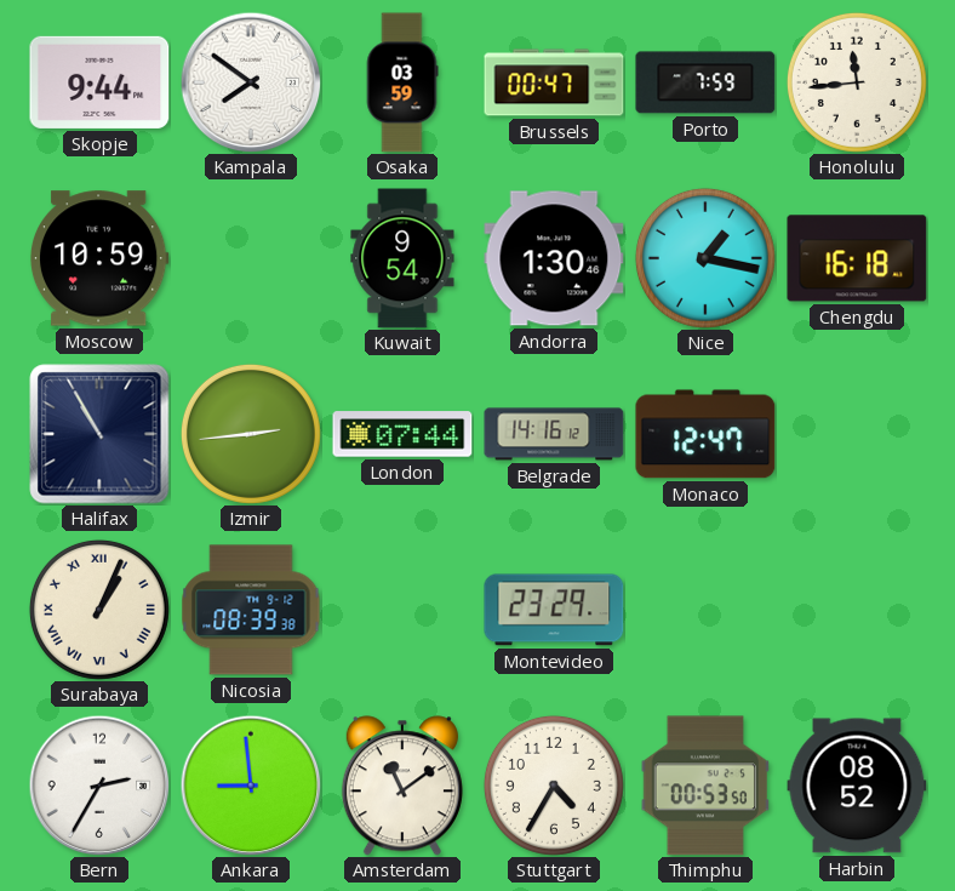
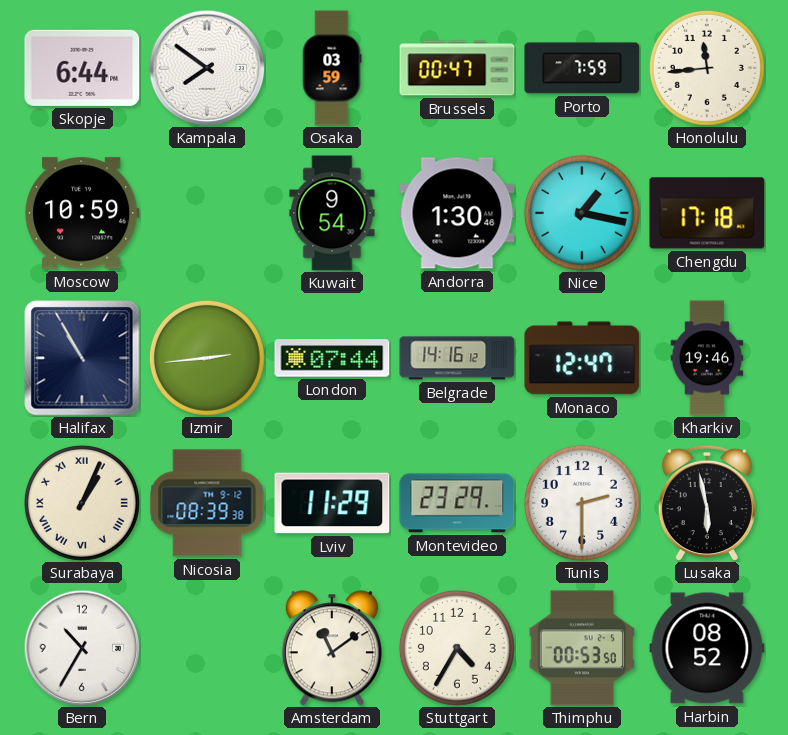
Skopje: 9:44 -> 6:44 (82, 68)
Chengdu: 16:18 -> 17:18 (707, 213)
Kharkiv: none -> 19:46 (707, 358)
Lviv: none -> 11:29 (332, 503)
Tunis: none -> 2:30 (582, 503)
Lusaka: none -> 5:58 (707, 503)
Bern: 2:35 -> 10:35 (82, 648)
Ankara: 8:59 -> none (251, 786)
